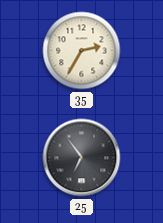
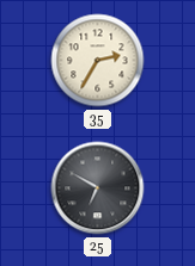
25: 6:54 -> 6:50 (98, 188)
